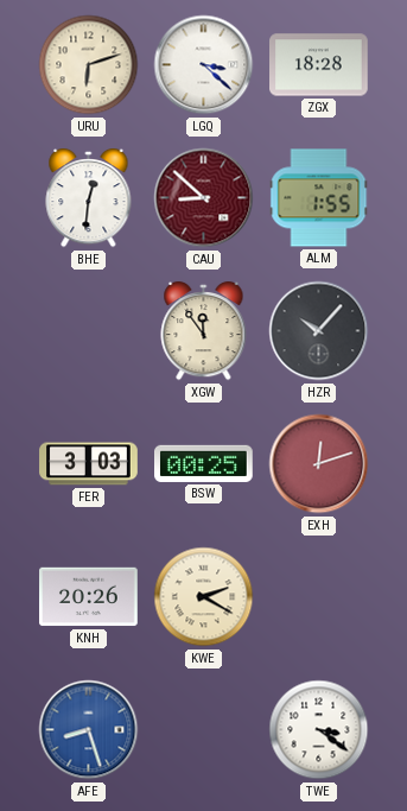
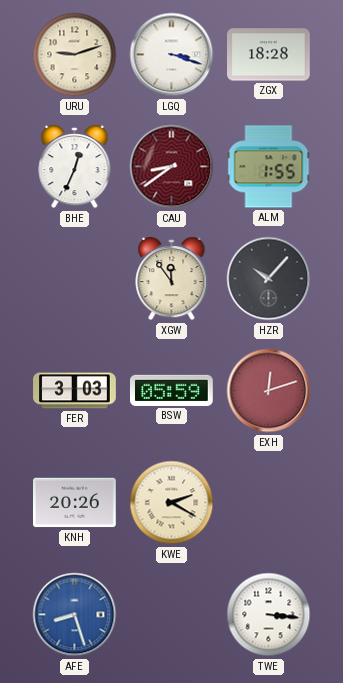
URU: 6:12 -> 9:12 (75, 55)
LGQ: 3:22 -> 3:18 (172, 55)
BHE: 12:31 -> 12:34 (75, 167)
CAU: 8:52 -> 8:39 (172, 167)
BSW: 00:25 -> 05:59 (172, 390)
TWE: 3:21 -> 3:16 (269, 615)
